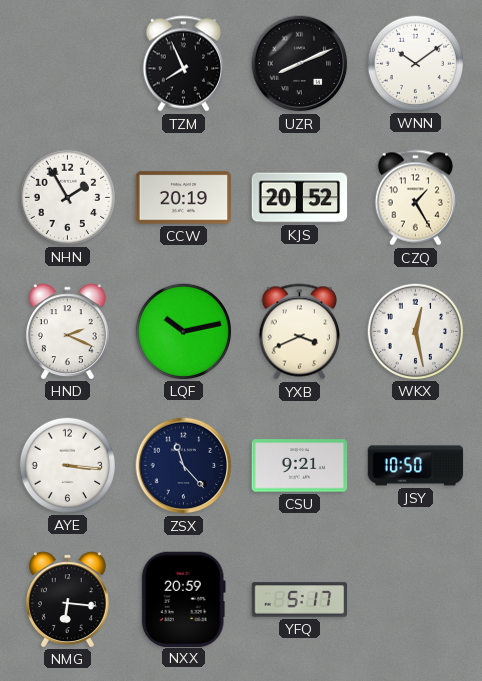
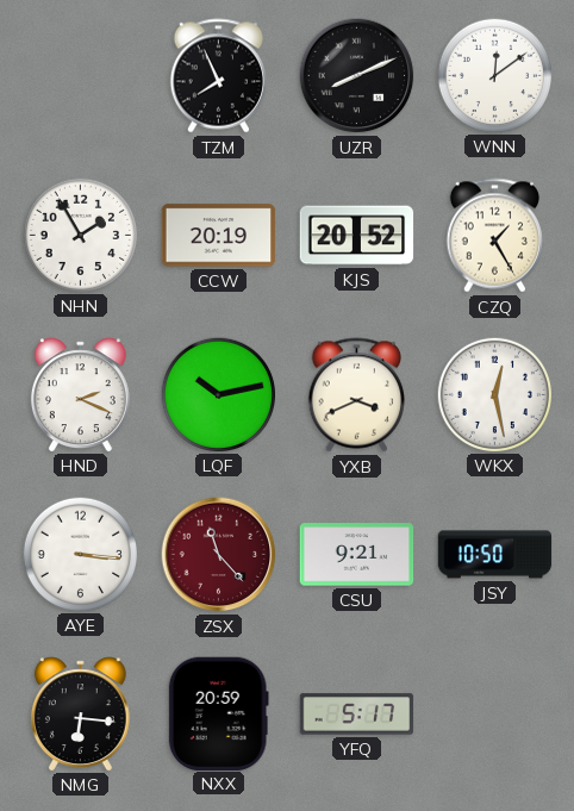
WNN: 10:09 -> 12:09 (494, 75)
ZSX dial: navy -> burgundy (219, 555)
